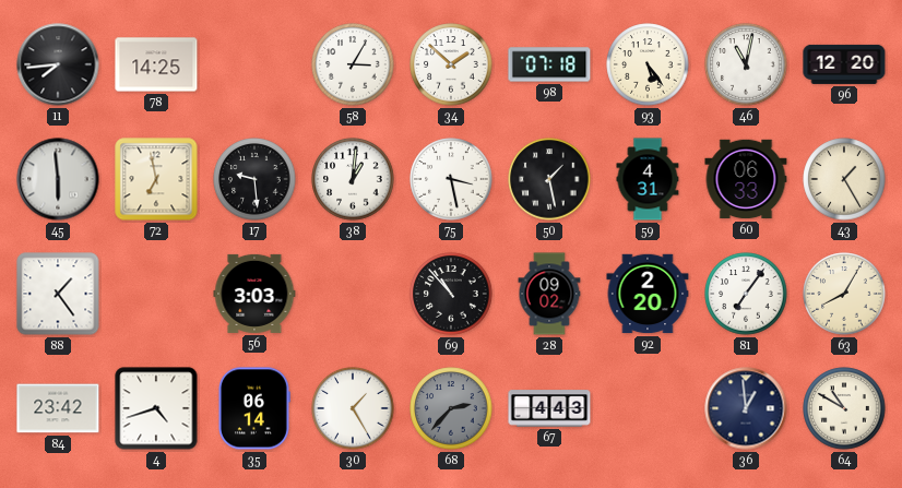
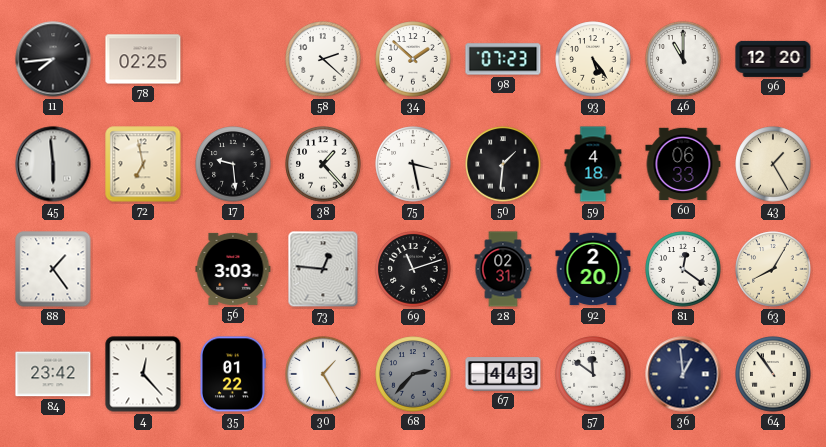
78: 14:25 -> 02:25 (143, 59)
58: 3:05 -> 2:22 (323, 59)
98: 07:18 -> 07:23 (503, 59)
46: 11:02 -> 11:00 (683, 59)
38: 1:01 -> 1:23 (323, 164)
50: 1:28 -> 1:31 (503, 164)
59: 4:31 -> 4:18 (593, 164)
73: none -> 12:46 (323, 269)
69: 10:53 -> 11:12 (413, 269)
28: 09:02 -> 02:31 (503, 269)
81: 7:06 -> 12:21 (683, 269)
4: 4:42 -> 12:23 (143, 374)
35: 06:14 -> 01:22 (233, 374)
57: none -> 11:51 (593, 374)
64: 10:50 -> 10:54 (773, 374)
